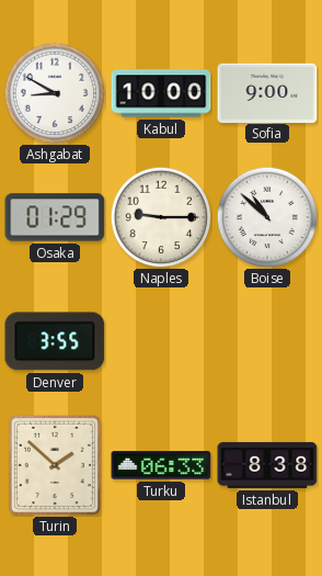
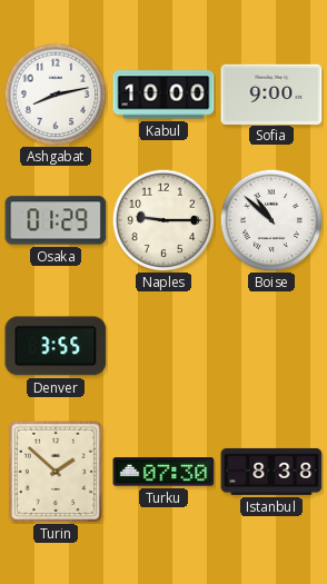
Ashgabat: 8:50 -> 8:13 (56, 95)
Turku: 06:33 -> 07:30 (163, 472)
